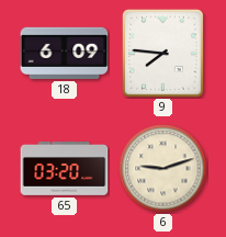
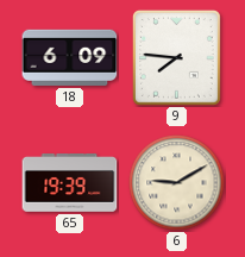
65: 03:20 -> 19:39 (70, 183)
6: 9:12 -> 9:10 (177, 183)
